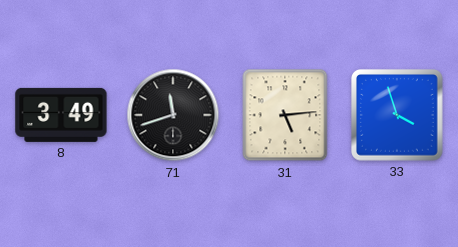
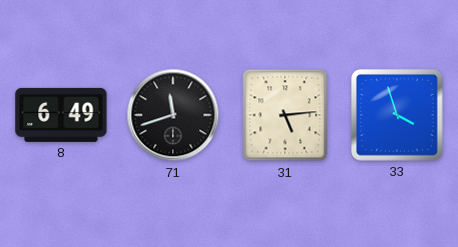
8: 3:49 -> 6:49 (61, 115)
